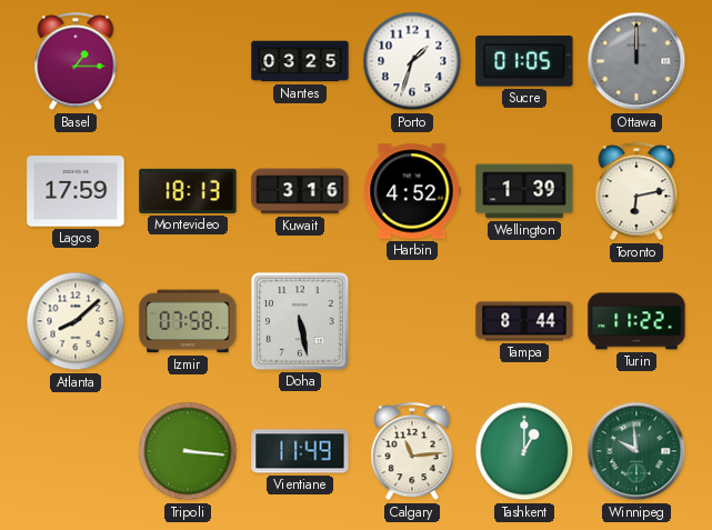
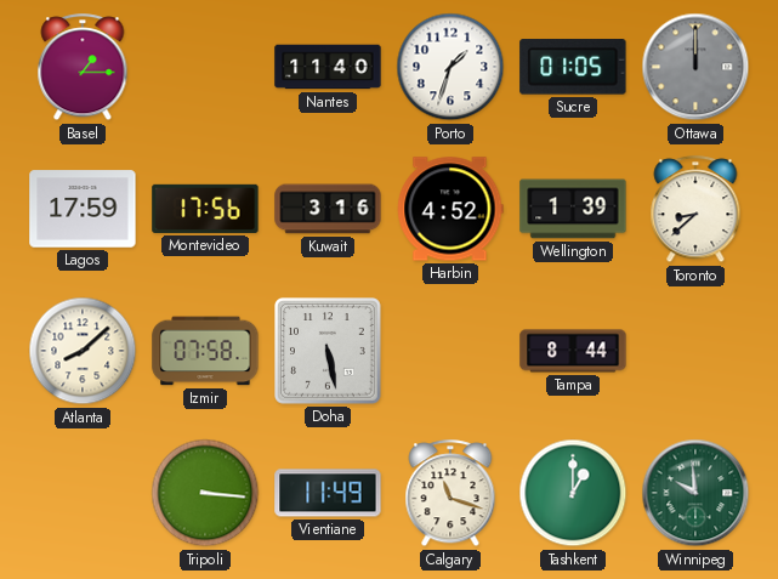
Nantes: 03:25 -> 11:40 (328, 67)
Montevideo: 18:13 -> 17:56 (205, 209)
Toronto: 6:13 -> 8:38 (695, 210)
Turin: 11:22 -> none (636, 321)
Calgary: 11:14 -> 11:18 (450, 494)
